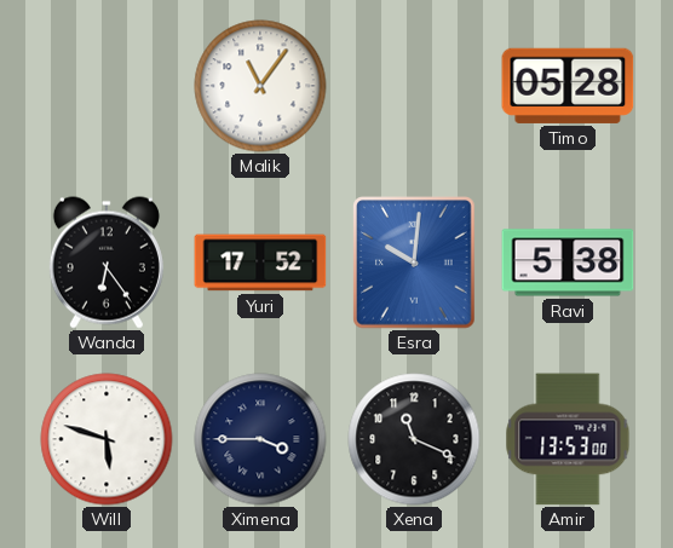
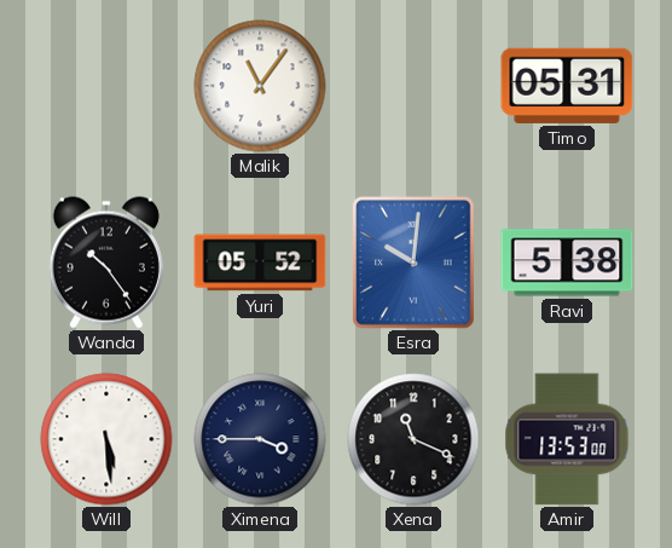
Timo: 05:28 -> 05:31 (567, 86)
Wanda: 6:24 -> 10:24 (106, 263)
Yuri: 17:52 -> 05:52 (260, 263)
Will: 5:48 -> 5:29 (106, 439)
